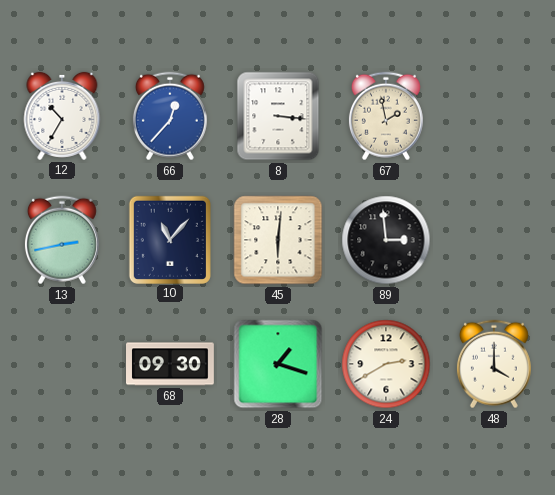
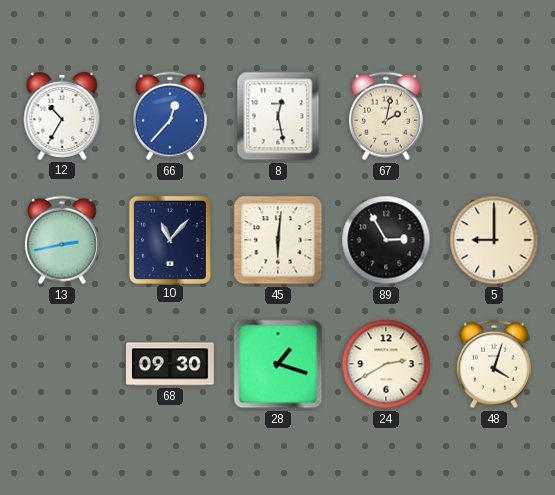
8: 3:16 -> 12:28 (278, 116)
67: 1:58 -> 2:02 (386, 116)
89: 2:59 -> 2:55 (386, 240)
5: none -> 9:00 (494, 240)
48: 4:00 -> 4:03 (494, 364)
